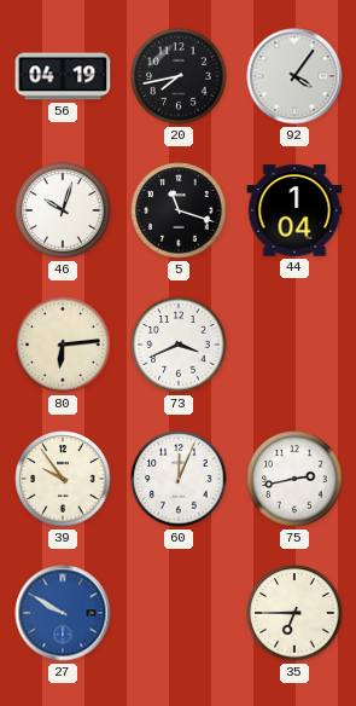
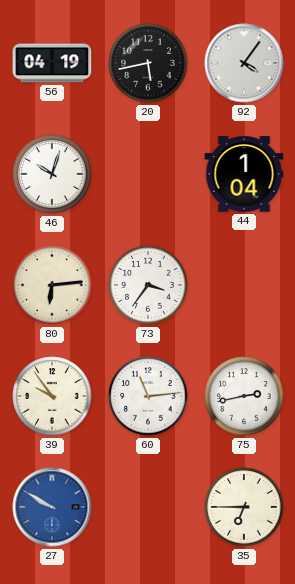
20: 7:43 -> 5:43 (148, 63)
5: 11:18 -> none (179, 210)
73: 3:41 -> 3:36 (148, 285)
60: 12:04 -> 11:14 (148, 396)
